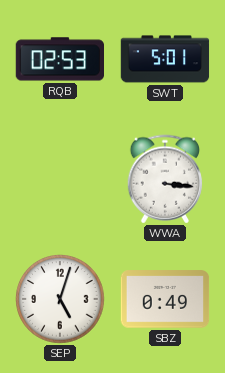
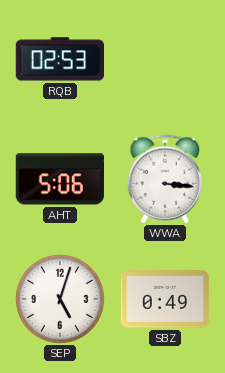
SWT: 5:01 -> none (165, 59)
AHT: none -> 5:06 (59, 179)
